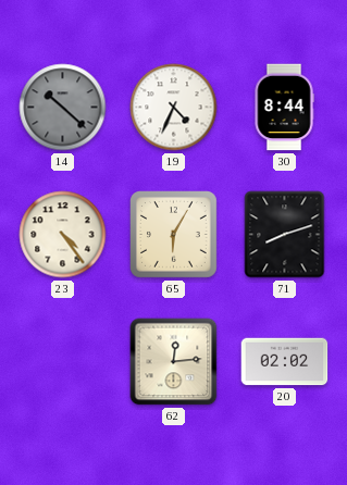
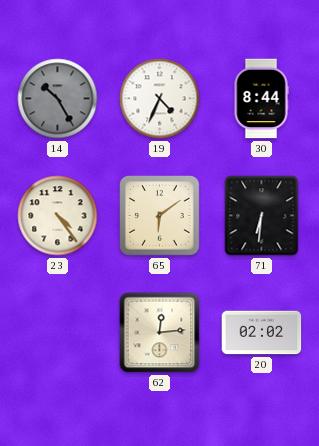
14: 10:22 -> 10:25 (58, 99)
65: 6:05 -> 6:09 (160, 216)
71: 8:12 -> 6:31 (262, 216)
